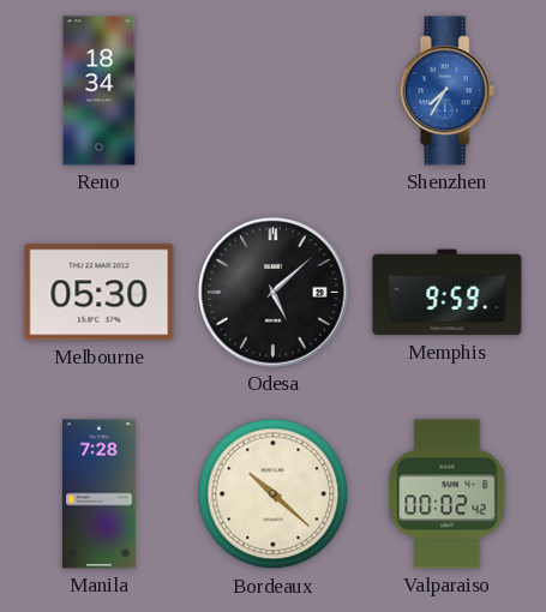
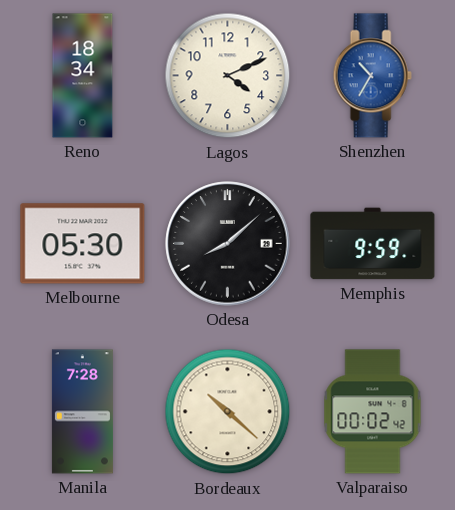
Lagos: none -> 4:11 (228, 76)
Shenzhen: 7:35 -> 10:35 (372, 76)
Odesa: 5:08 -> 8:08 (228, 244)
